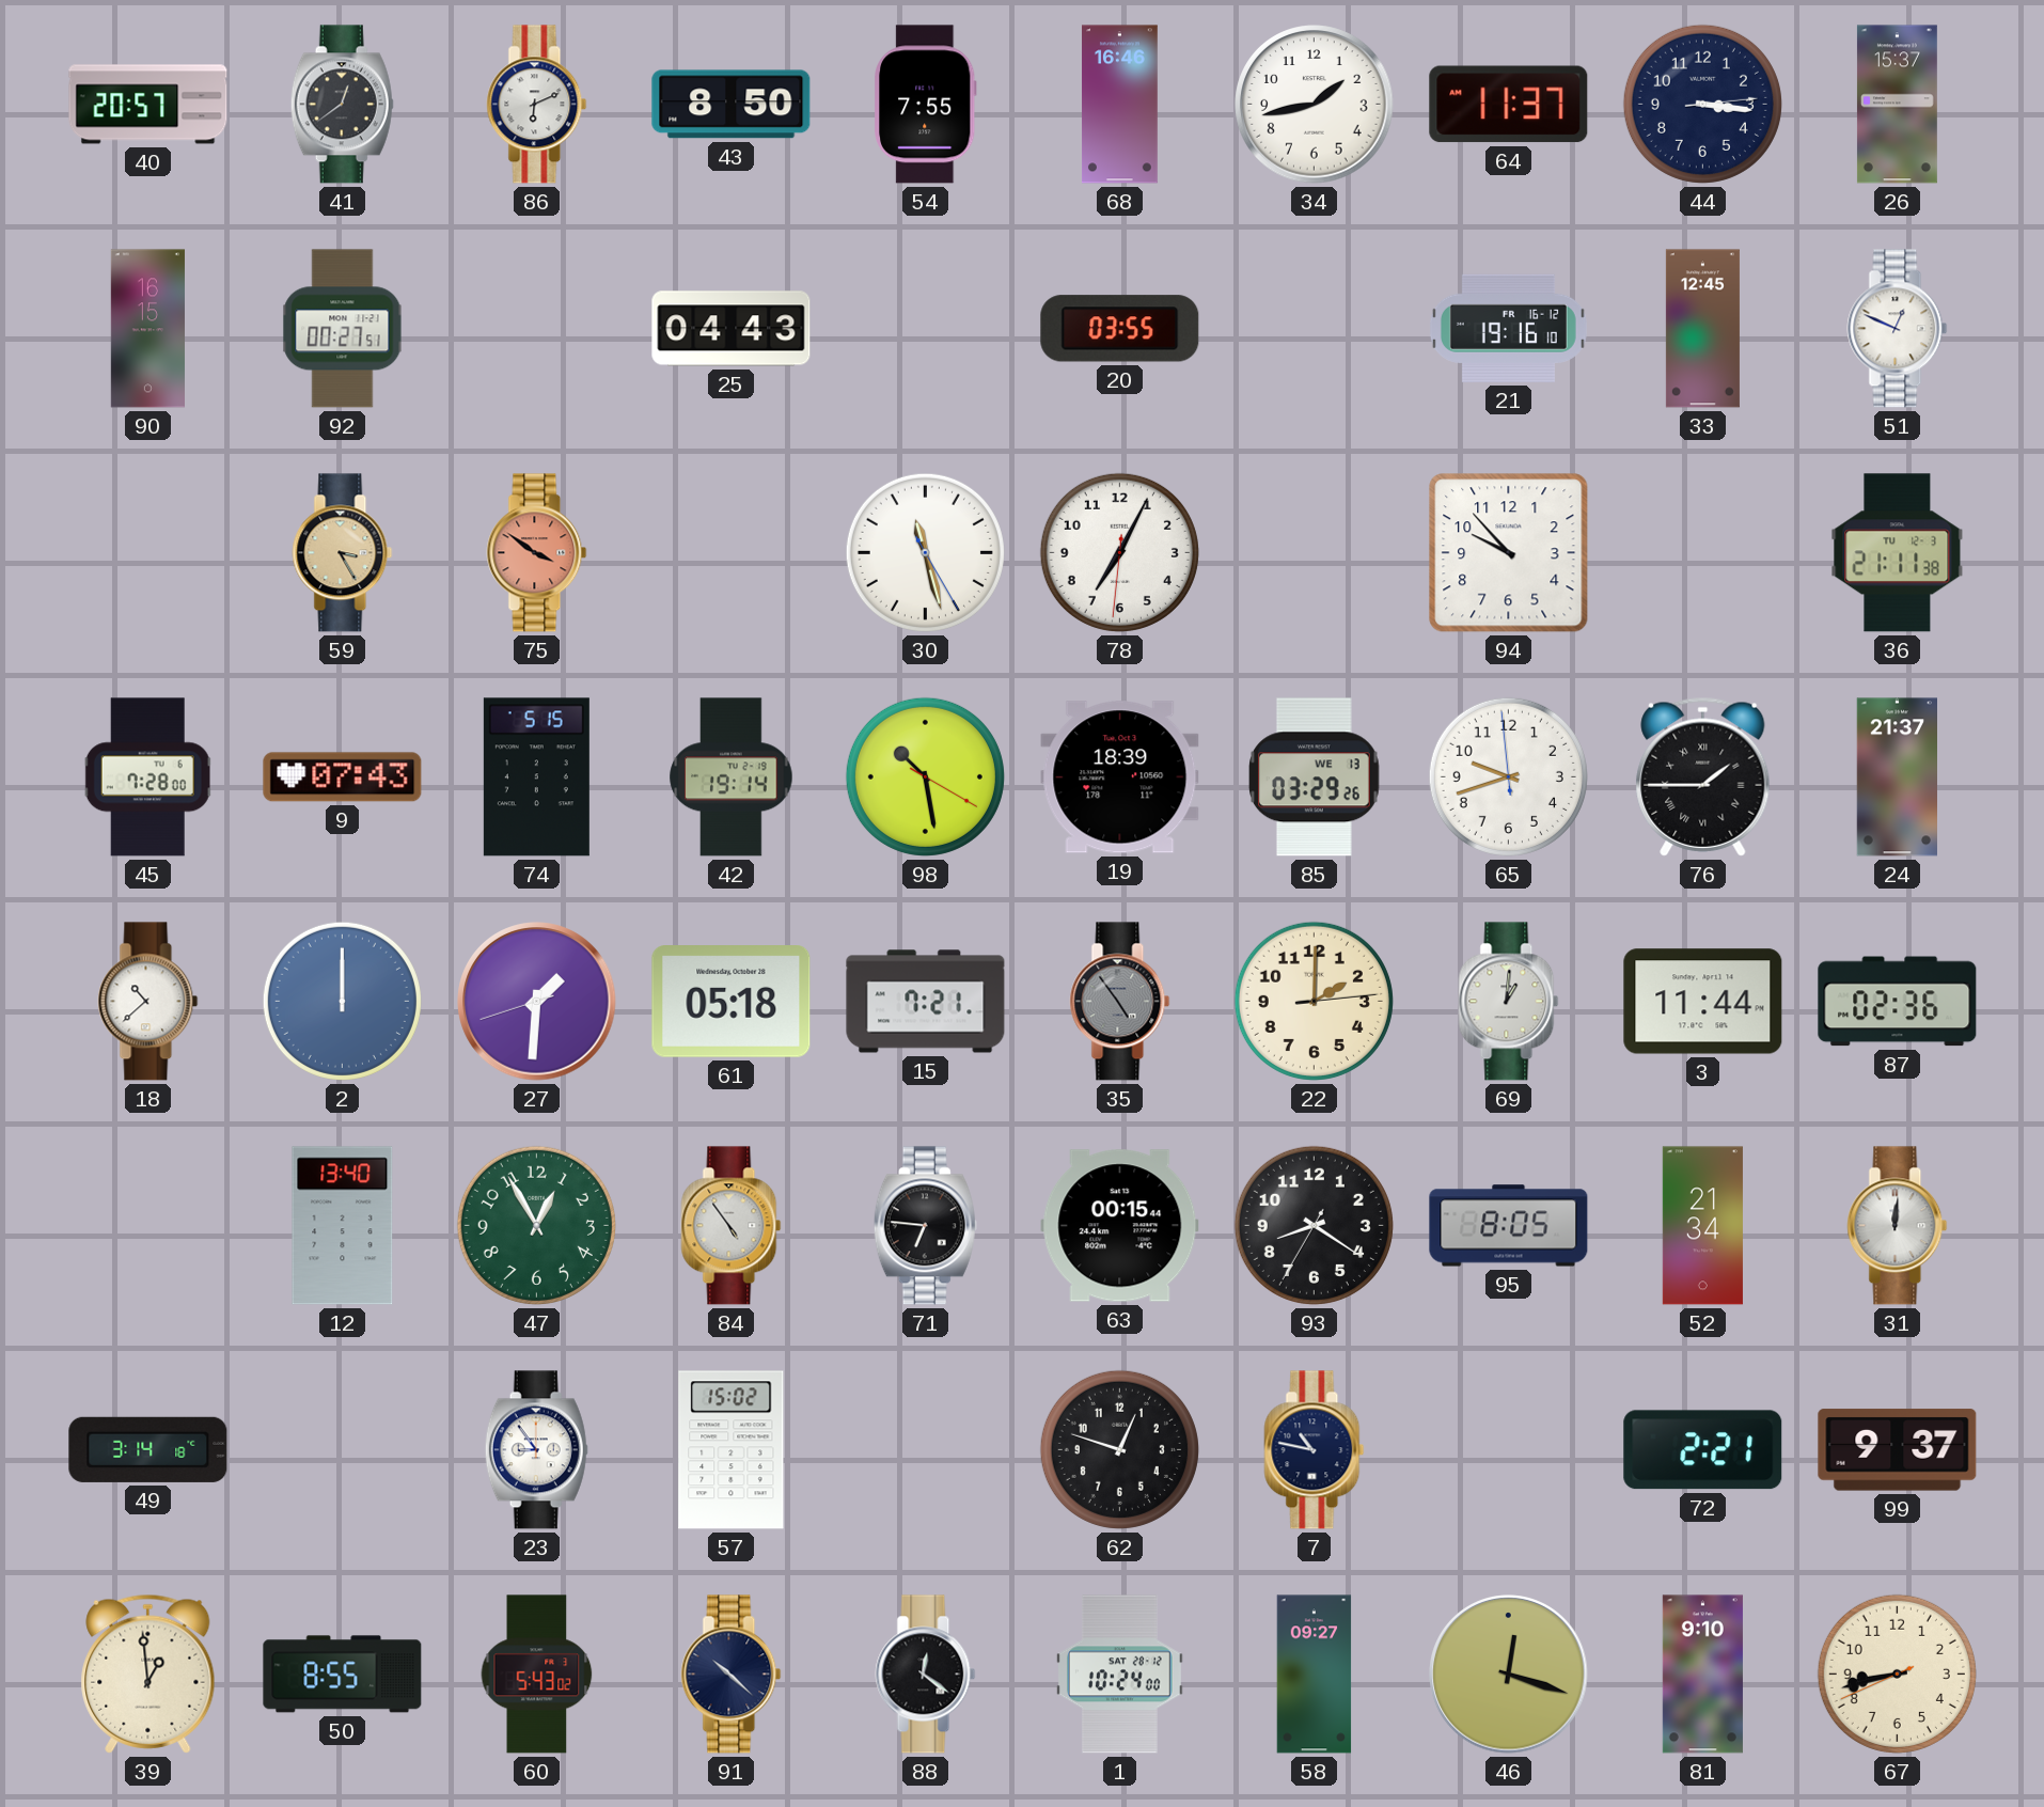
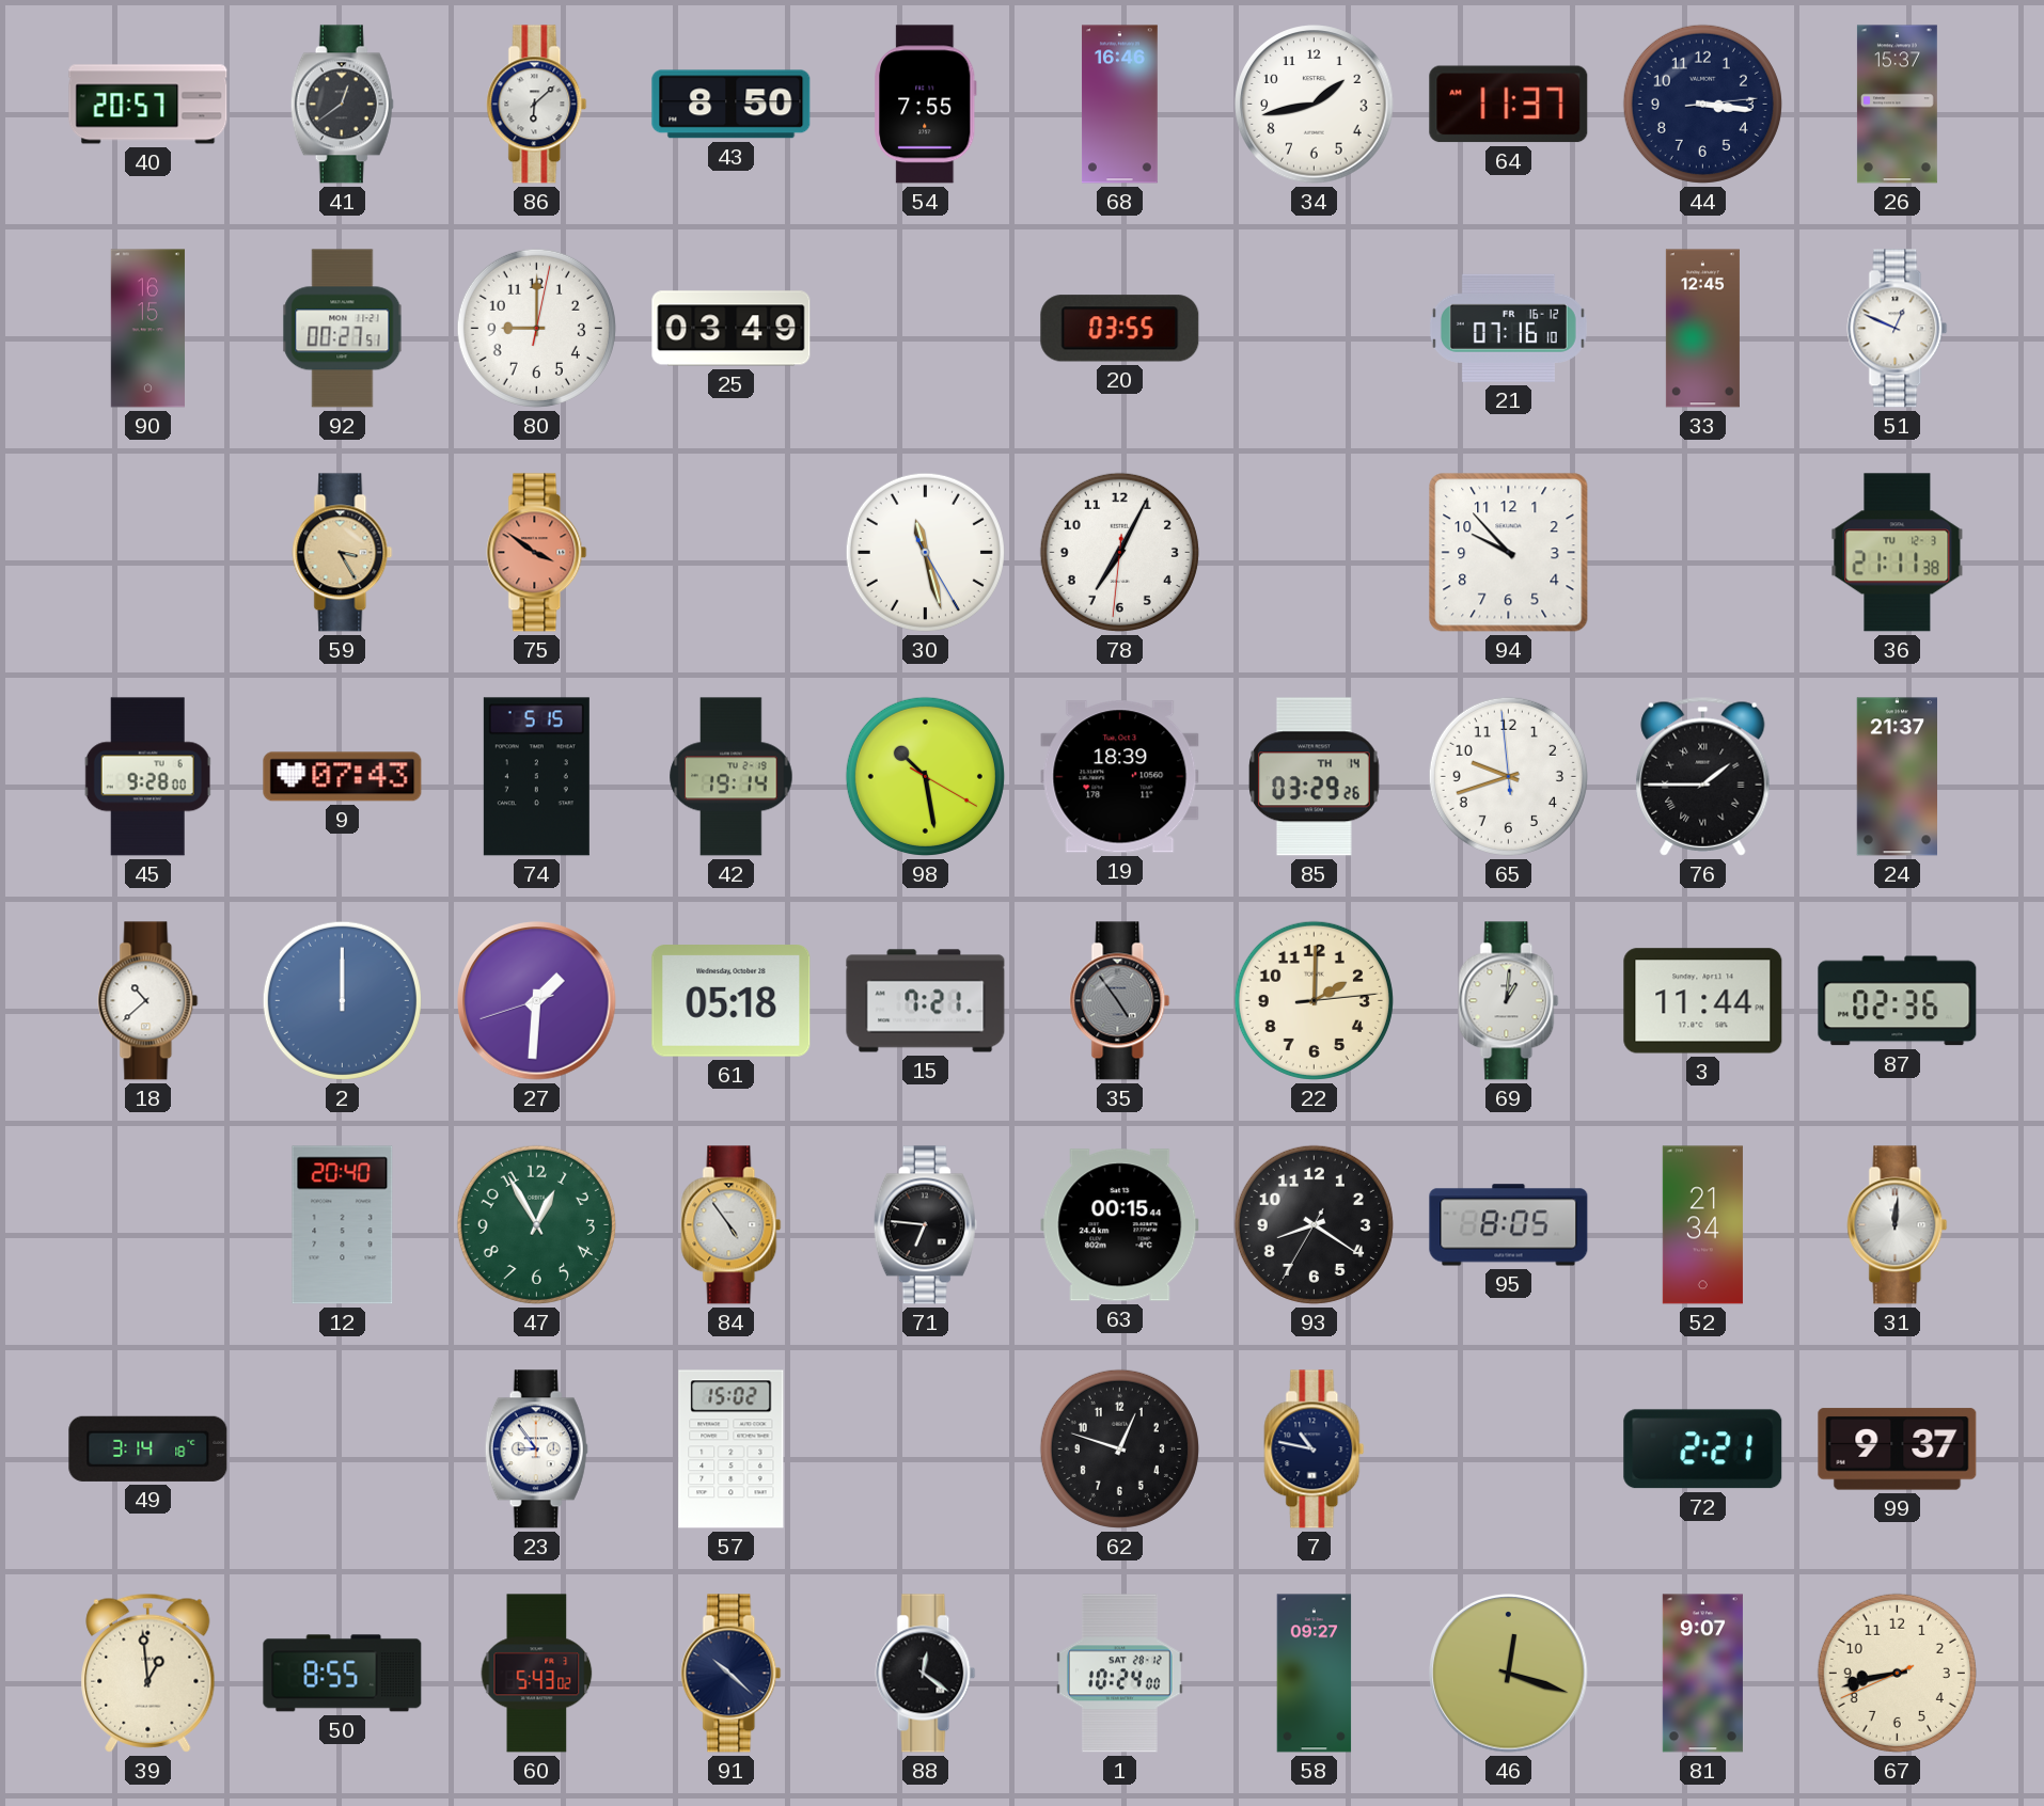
86: 6:11 -> 6:08 (537, 105)
80: none -> 9:00 (536, 328)
25: 04:43 -> 03:49 (732, 329)
21: 19:16 -> 07:16 (1508, 328)
45: 7:28 -> 9:28 (148, 777)
85 date: WE 13 -> TH 14 (1315, 777)
12: 13:40 -> 20:40 (343, 1225)
81: 9:10 -> 9:07 (1702, 1674)
